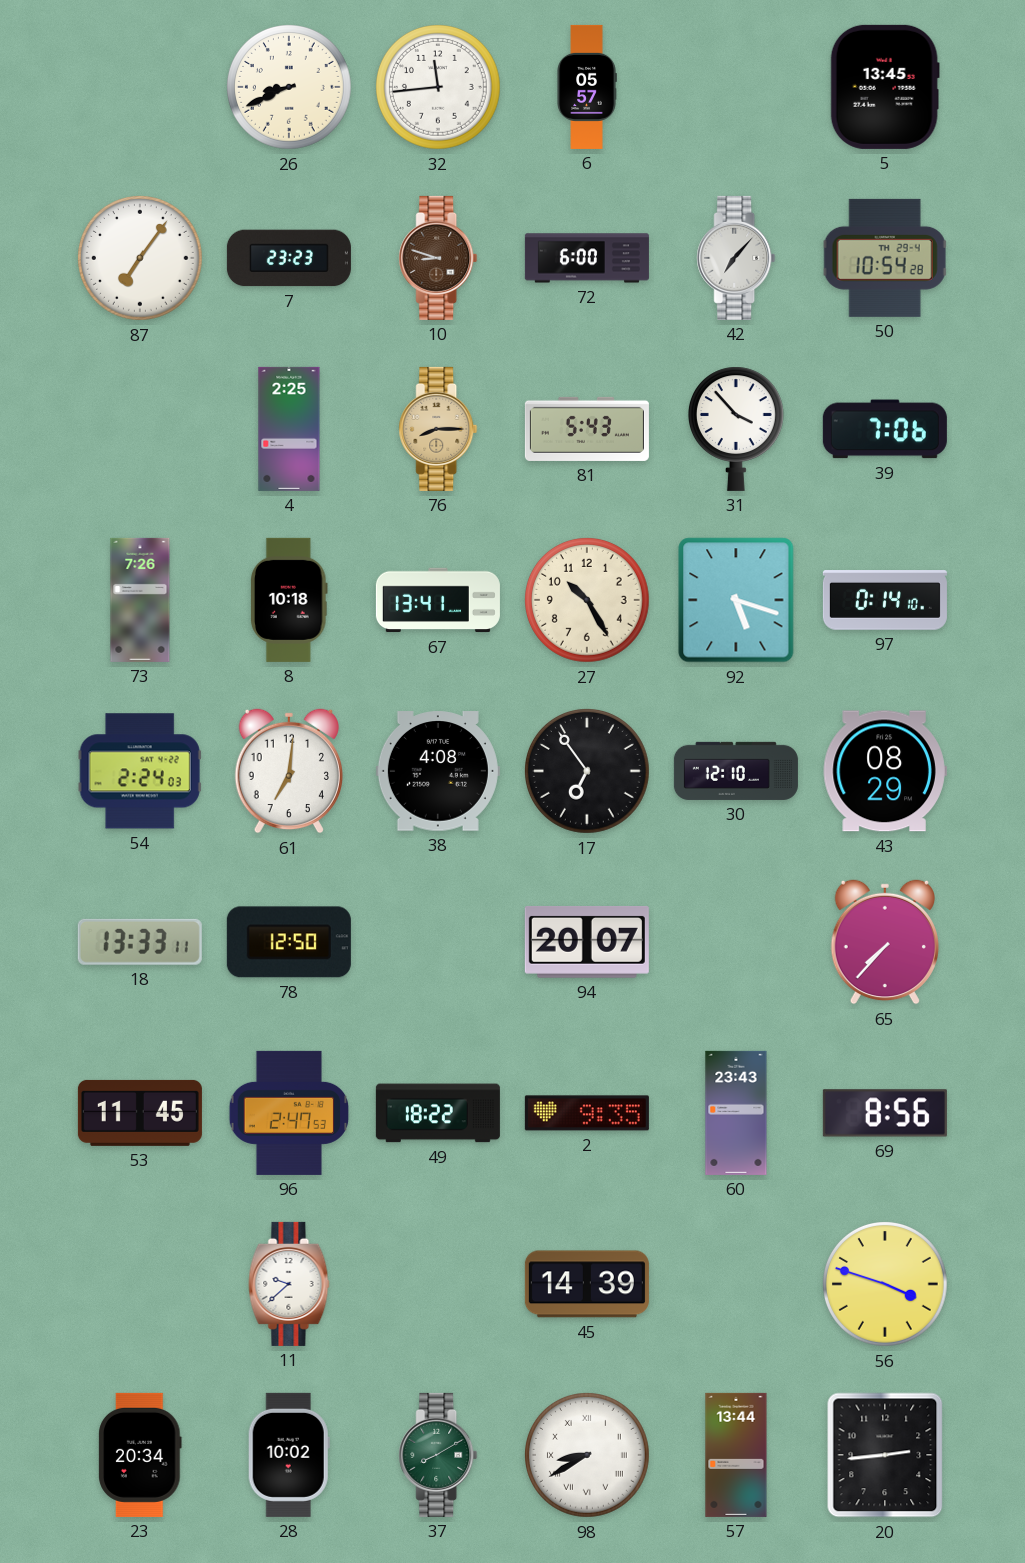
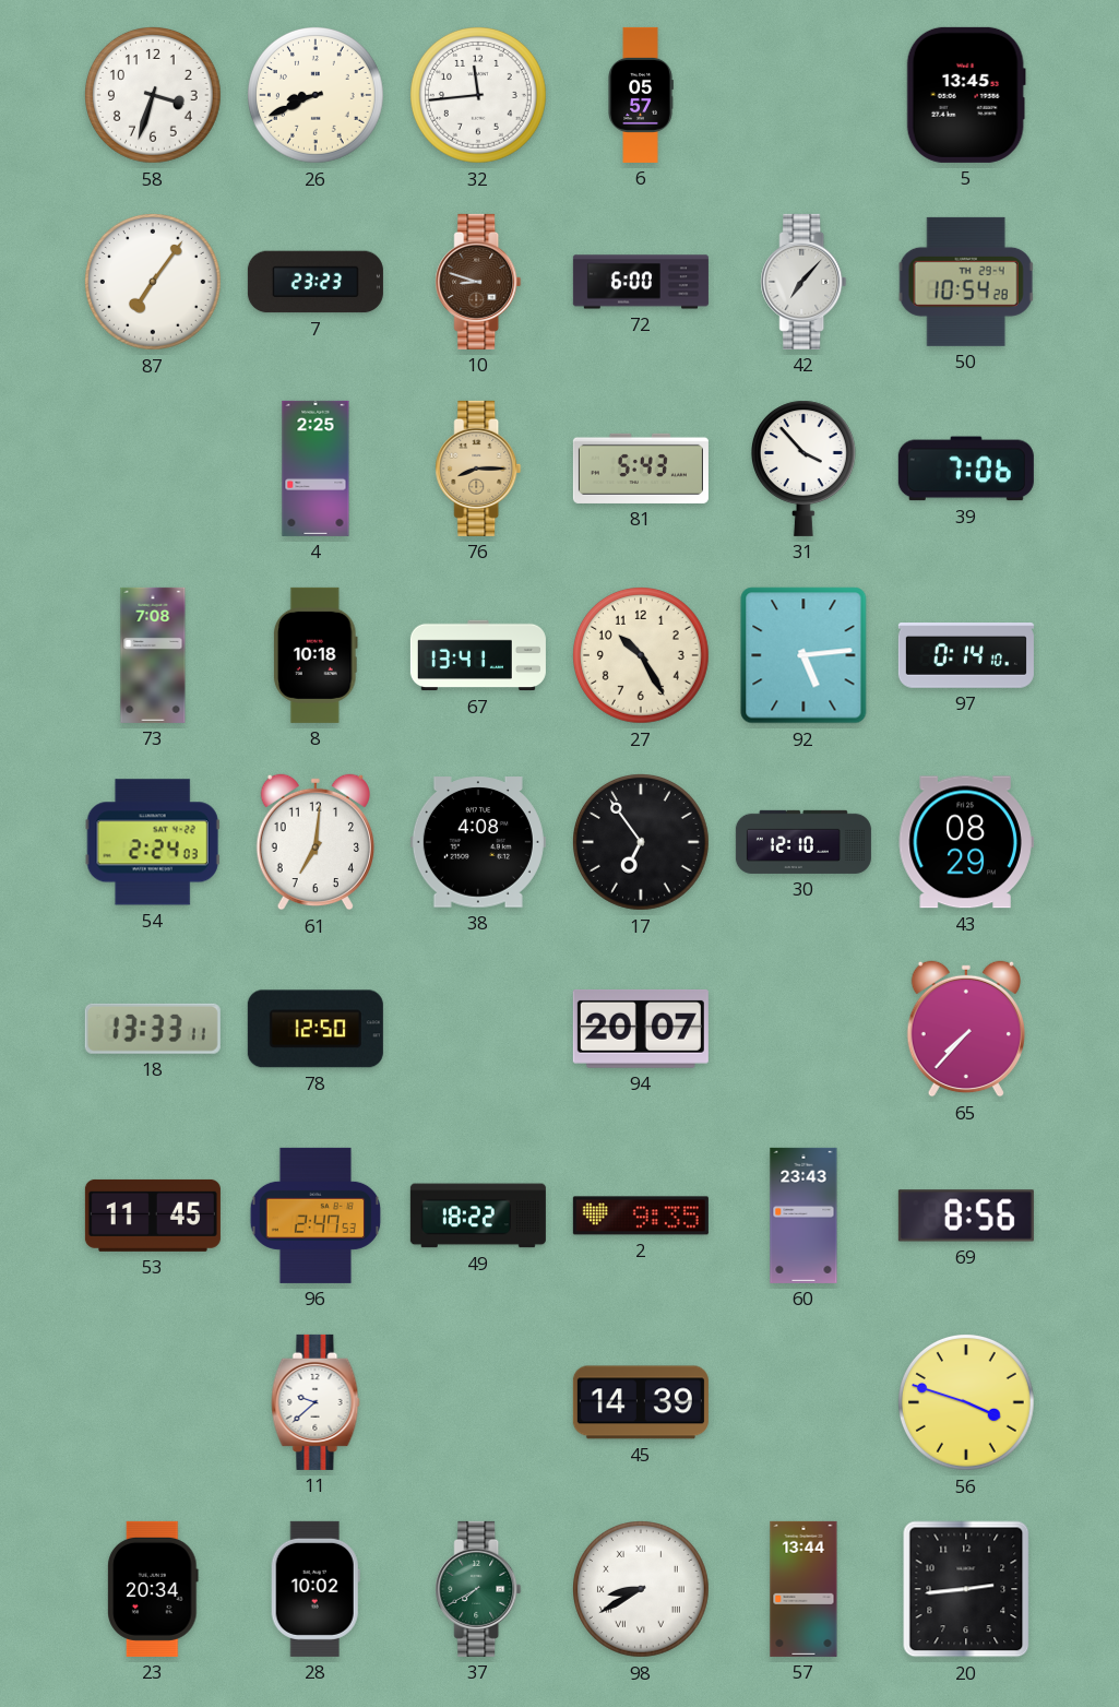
58: none -> 3:33 (154, 96)
73: 7:26 -> 7:08 (153, 655)
92: 5:18 -> 5:14 (803, 655)
37: 8:10 -> 7:40 (478, 1589)
